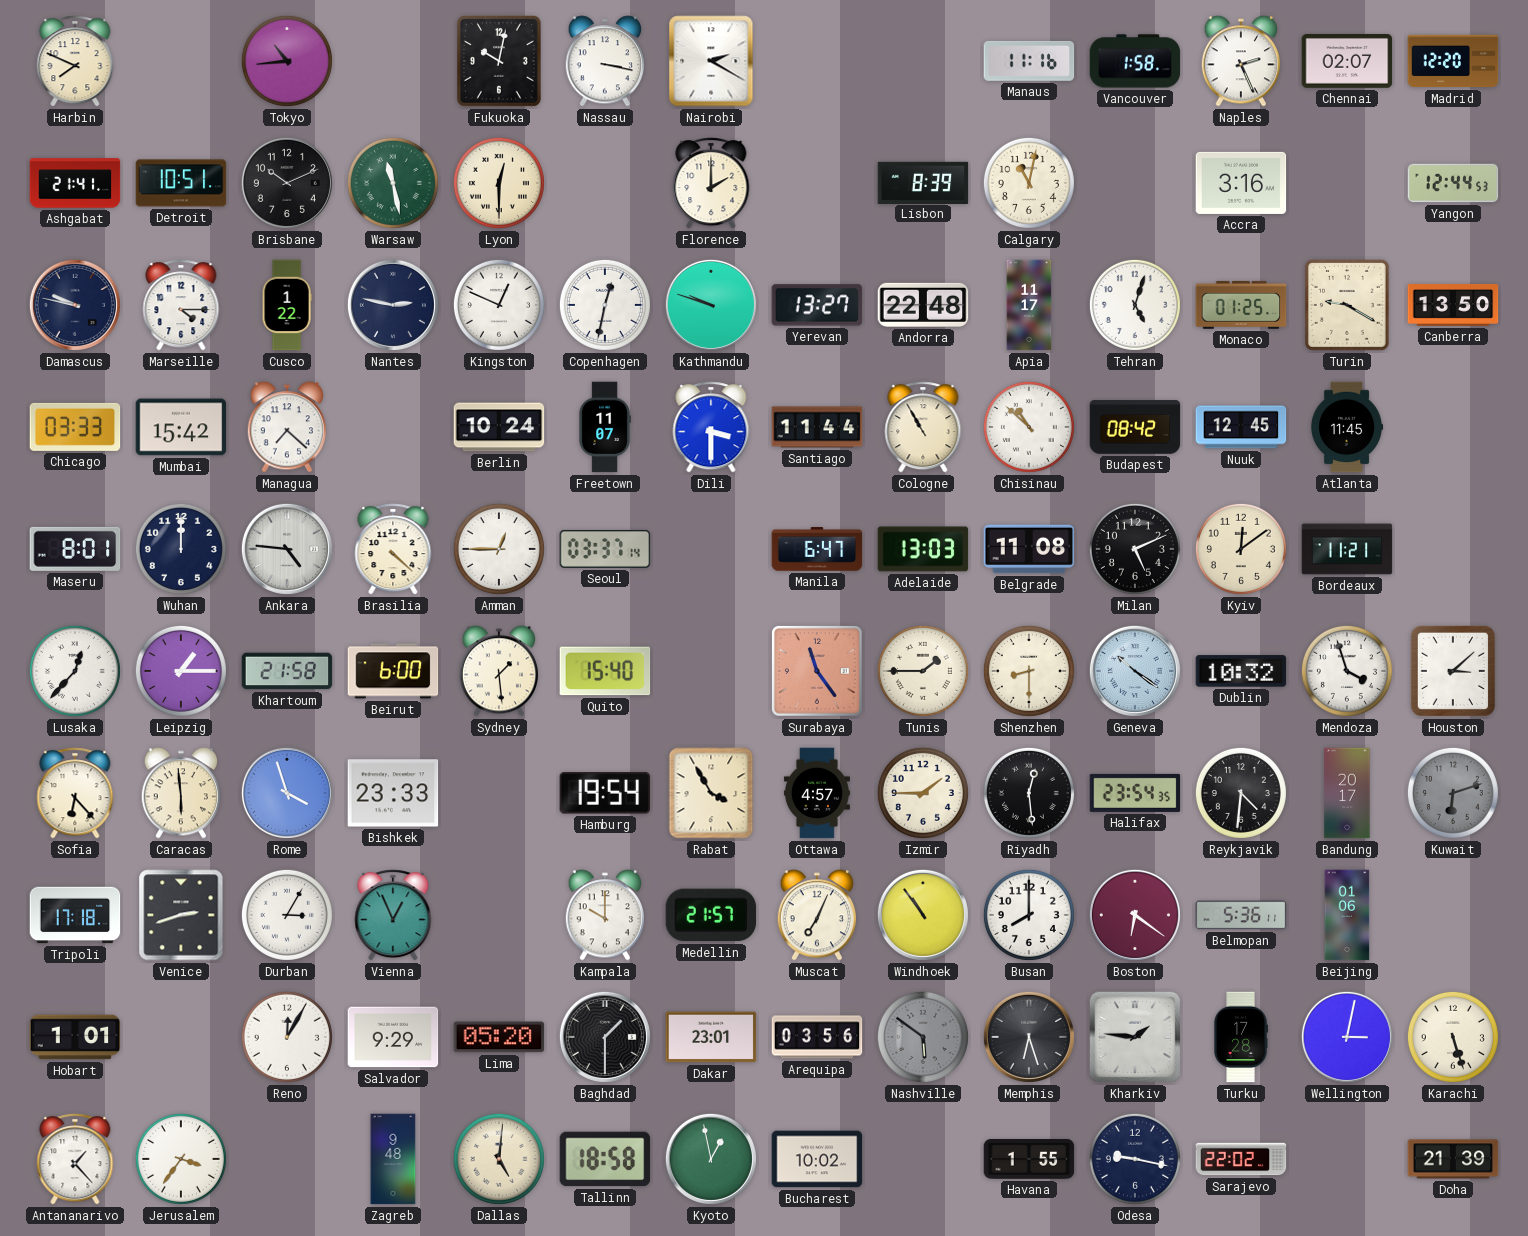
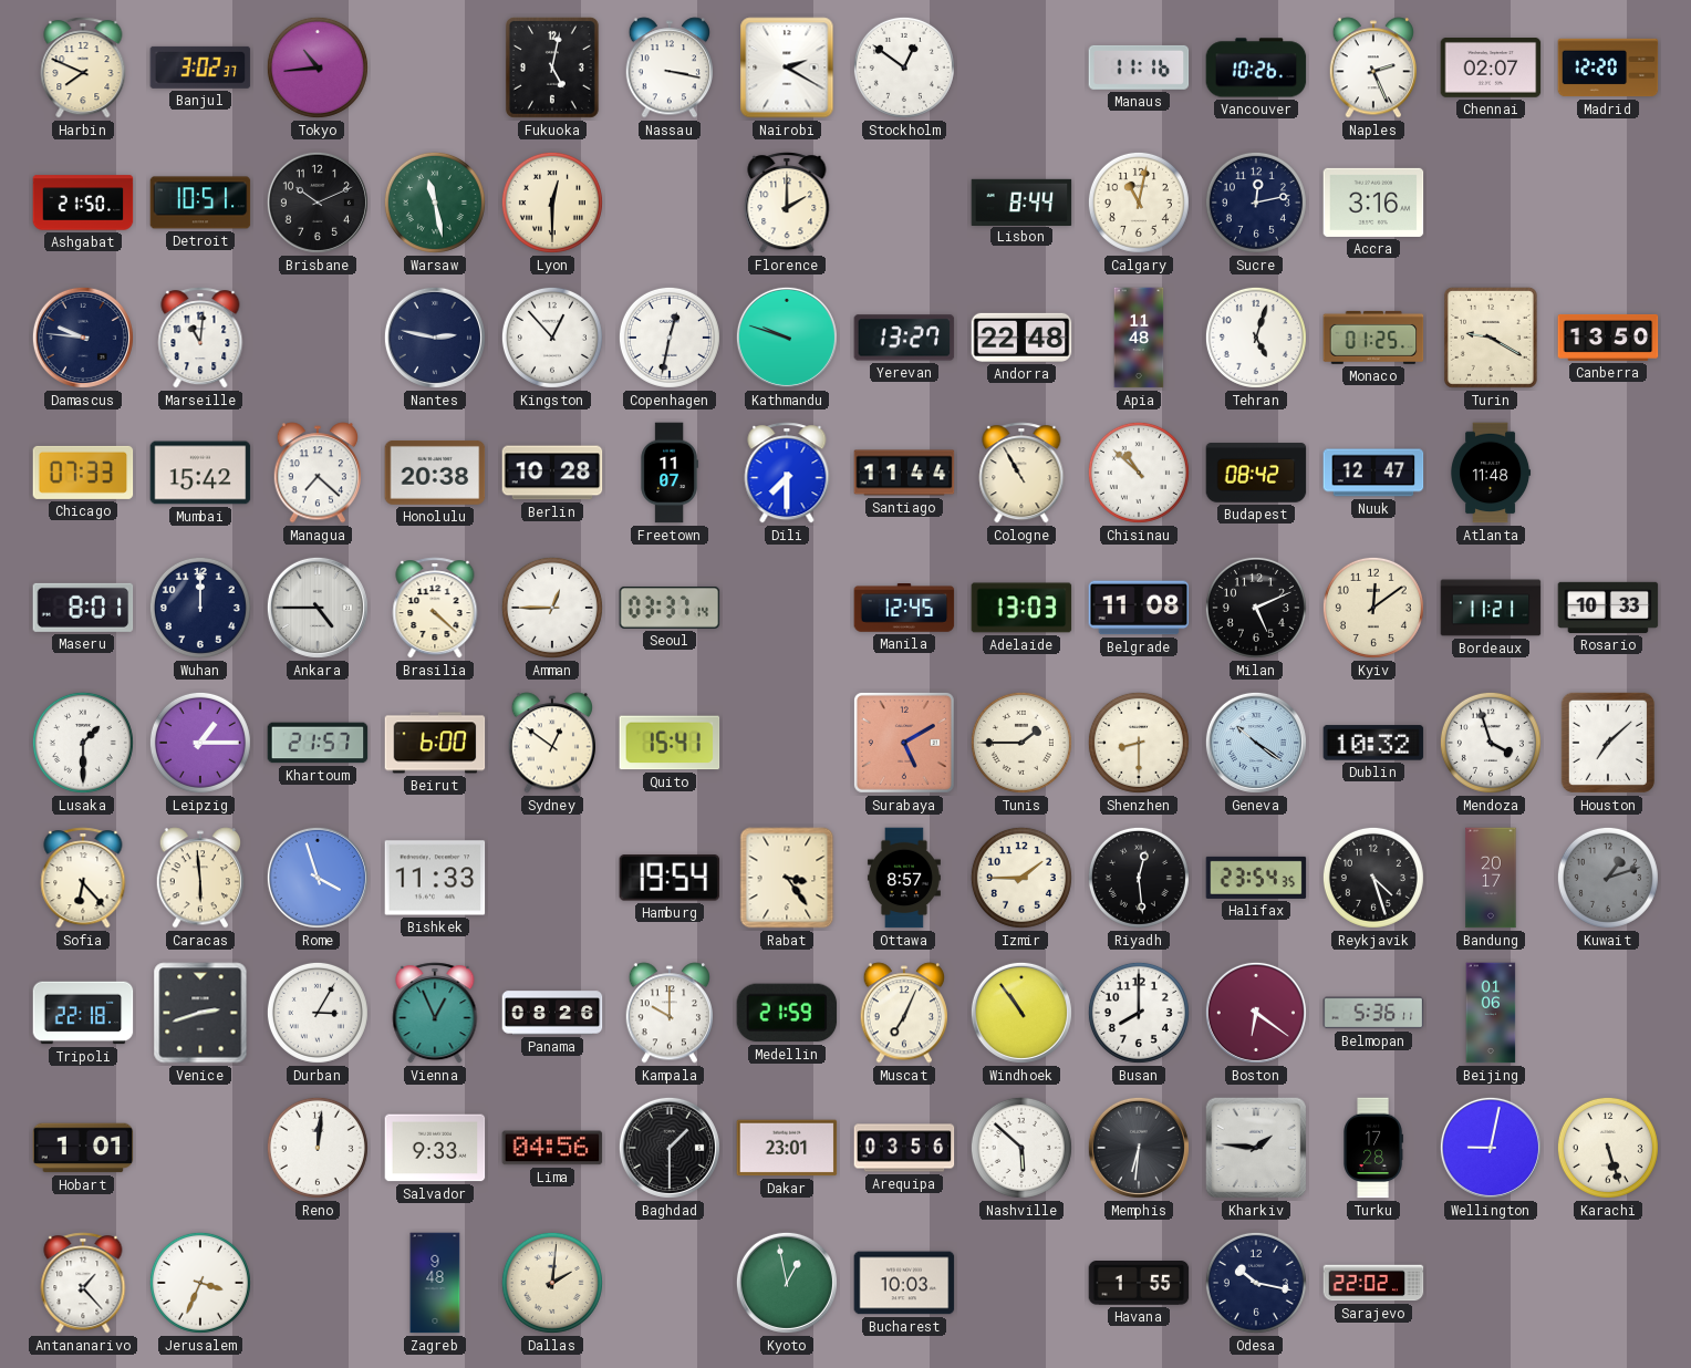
Banjul: none -> 3:02 (200, 68)
Fukuoka: 10:02 -> 5:02 (552, 68)
Stockholm: none -> 12:51 (904, 68)
Vancouver: 1:58 -> 10:26 (1256, 68)
Ashgabat: 21:41 -> 21:50 (83, 203)
Lisbon: 8:39 -> 8:44 (1021, 201)
Sucre: none -> 12:13 (1256, 203)
Yangon: 12:44 -> none (1453, 183)
Damascus: 9:47 -> 9:46 (83, 338)
Marseille: 4:15 -> 11:01 (200, 338)
Cusco: 1:22 -> none (287, 305)
Kingston: 12:49 -> 12:53 (552, 338)
Apia: 11:17 -> 11:48 (1139, 338)
Chicago: 03:33 -> 07:33 (83, 473)
Honolulu: none -> 20:38 (435, 473)
Berlin: 10:24 -> 10:28 (552, 473)
Dili: 3:30 -> 7:30 (787, 473)
Nuuk: 12:45 -> 12:47 (1373, 473)
Atlanta: 11:45 -> 11:48 (1492, 473)
Ankara: 4:46 -> 4:45 (318, 608)
Manila: 6:47 -> 12:45 (904, 608)
Rosario: none -> 10:33 (1608, 608)
Lusaka: 12:37 -> 1:30 (83, 743)
Khartoum: 21:58 -> 21:57 (318, 743)
Sydney: 1:29 -> 12:51 (551, 743)
Quito: 15:40 -> 15:41 (670, 743)
Surabaya: 11:24 -> 5:10 (904, 743)
Houston: 3:08 -> 7:08 (1608, 743)
Bishkek: 23:33 -> 11:33 (435, 878)
Rabat: 3:55 -> 3:24 (787, 878)
Ottawa: 4:57 -> 8:57 (904, 878)
Reykjavik: 4:31 -> 4:27 (1373, 878)
Kuwait: 6:12 -> 1:12 (1608, 878)
Tripoli: 17:18 -> 22:18 (83, 1013)
Panama: none -> 08:26 (552, 1013)
Medellin: 21:57 -> 21:59 (787, 1013)
Reno: 12:05 -> 12:01 (318, 1148)
Salvador: 9:29 -> 9:33 (435, 1148)
Lima: 05:20 -> 04:56 (552, 1148)
Nashville: 5:51 -> 5:52 (1021, 1148)
Nashville dial: grey -> white (1021, 1148)
Memphis: 6:27 -> 6:31 (1139, 1148)
Wellington: 3:02 -> 9:02 (1491, 1148)
Jerusalem: 3:36 -> 3:34 (200, 1283)
Dallas: 5:01 -> 2:01 (552, 1283)
Tallinn: 18:58 -> none (605, 1159)
Bucharest: 10:02 -> 10:03 (904, 1283)
Odesa: 9:17 -> 10:17 (1256, 1283)
Doha: 21:39 -> none (1453, 1159)
